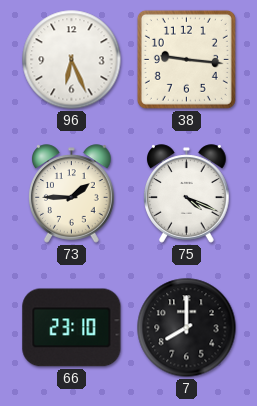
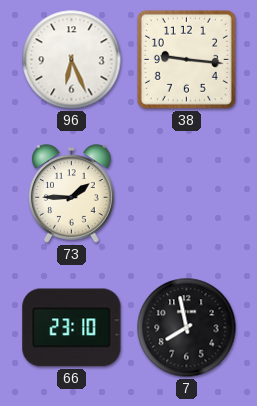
75: 4:19 -> none (187, 194)
7: 8:00 -> 7:58 (187, 328)
